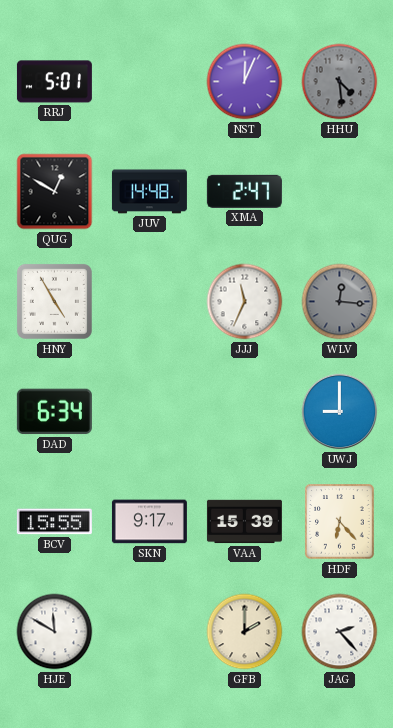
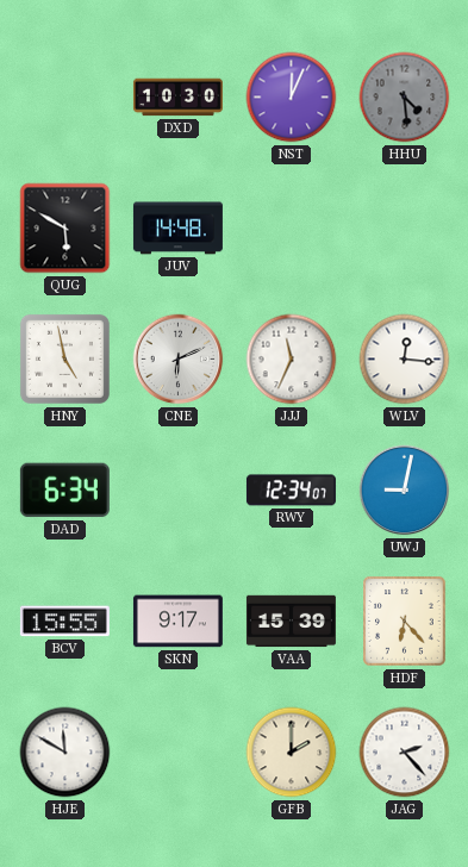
RRJ: 5:01 -> none (54, 82)
DXD: none -> 10:30 (177, 98)
QUG: 12:50 -> 5:50 (65, 229)
XMA: 2:47 -> none (244, 191)
HNY: 4:55 -> 4:58 (64, 358)
CNE: none -> 6:11 (179, 360)
WLV dial: grey -> white (405, 360)
RWY: none -> 12:34 (291, 491)
UWJ: 9:00 -> 9:02 (405, 491)
